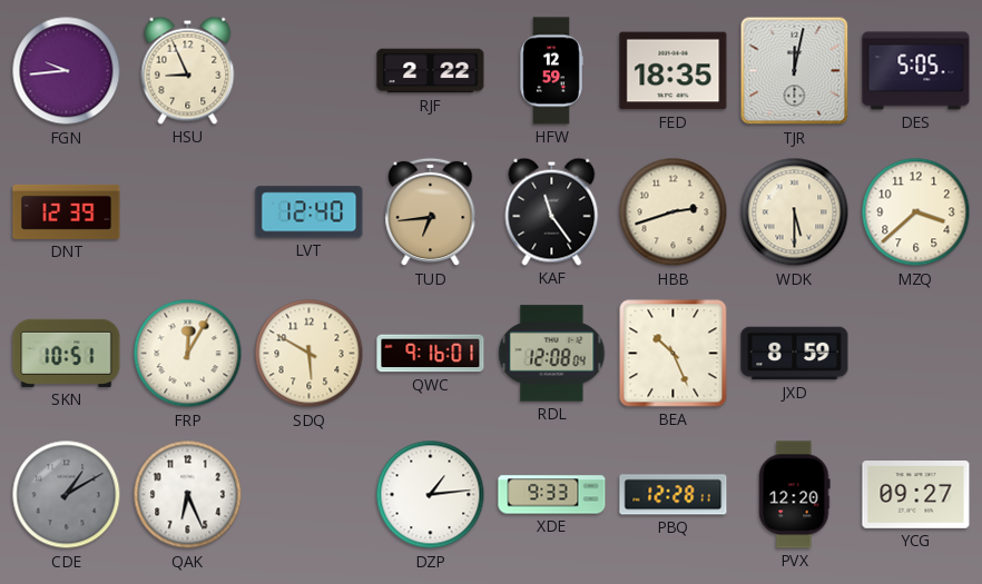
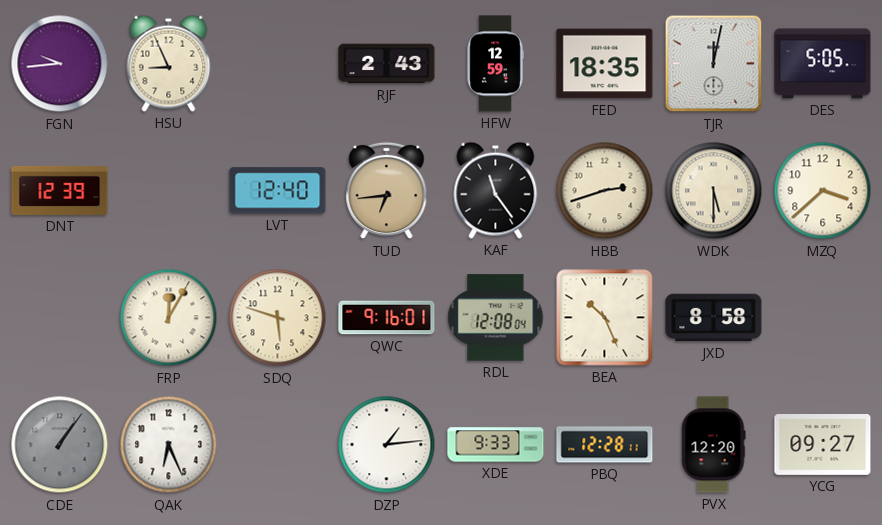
RJF: 2:22 -> 2:43 (387, 64)
SKN: 10:51 -> none (67, 353)
SDQ: 5:50 -> 5:48 (278, 318)
JXD: 8:59 -> 8:58 (714, 318)
CDE: 1:10 -> 1:06 (60, 445)
